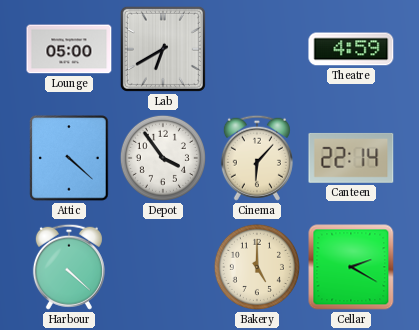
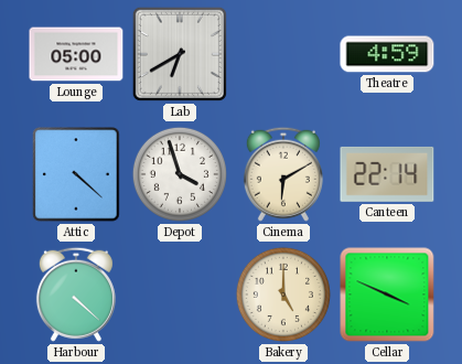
Depot: 3:54 -> 3:57 (180, 174)
Cinema: 6:07 -> 6:10 (283, 174)
Cellar: 2:20 -> 3:49 (387, 295)
